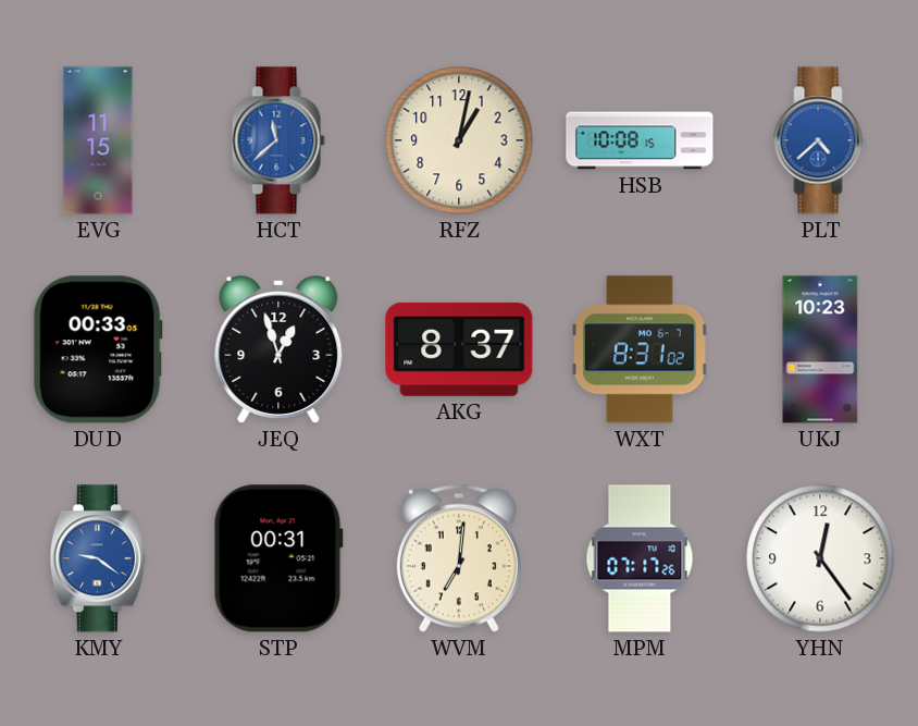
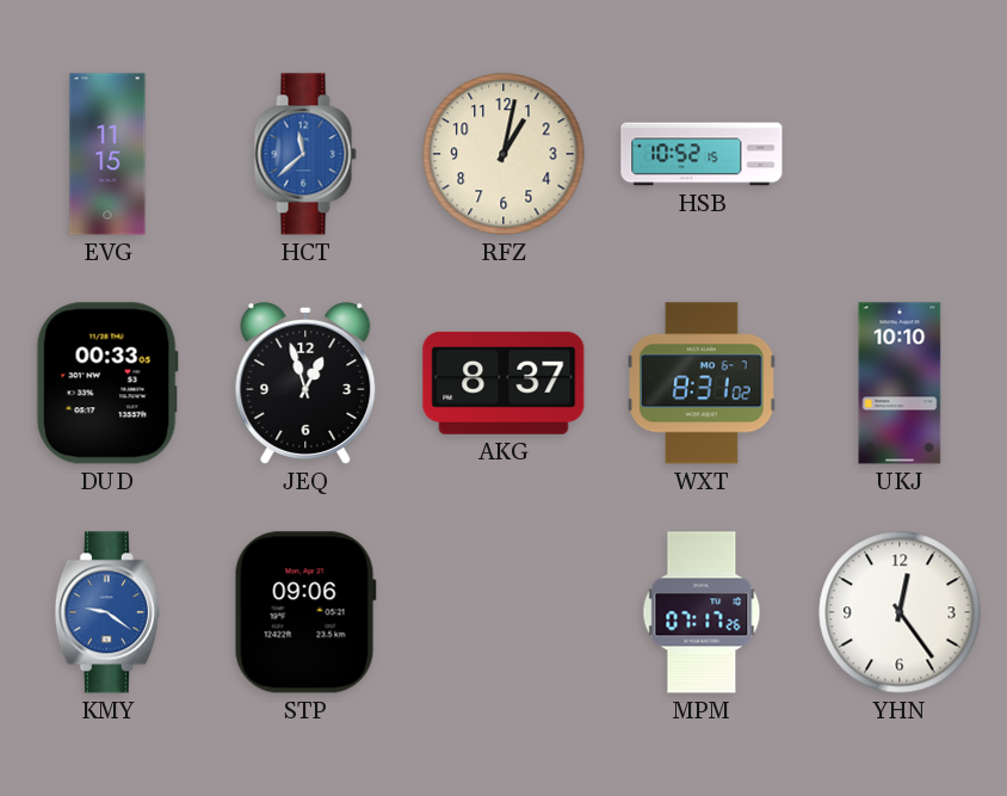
HSB: 10:08 -> 10:52 (702, 154)
PLT: 4:38 -> none (820, 140)
UKJ: 10:23 -> 10:10 (900, 383)
STP: 00:31 -> 09:06 (305, 612)
WVM: 7:01 -> none (459, 558)
